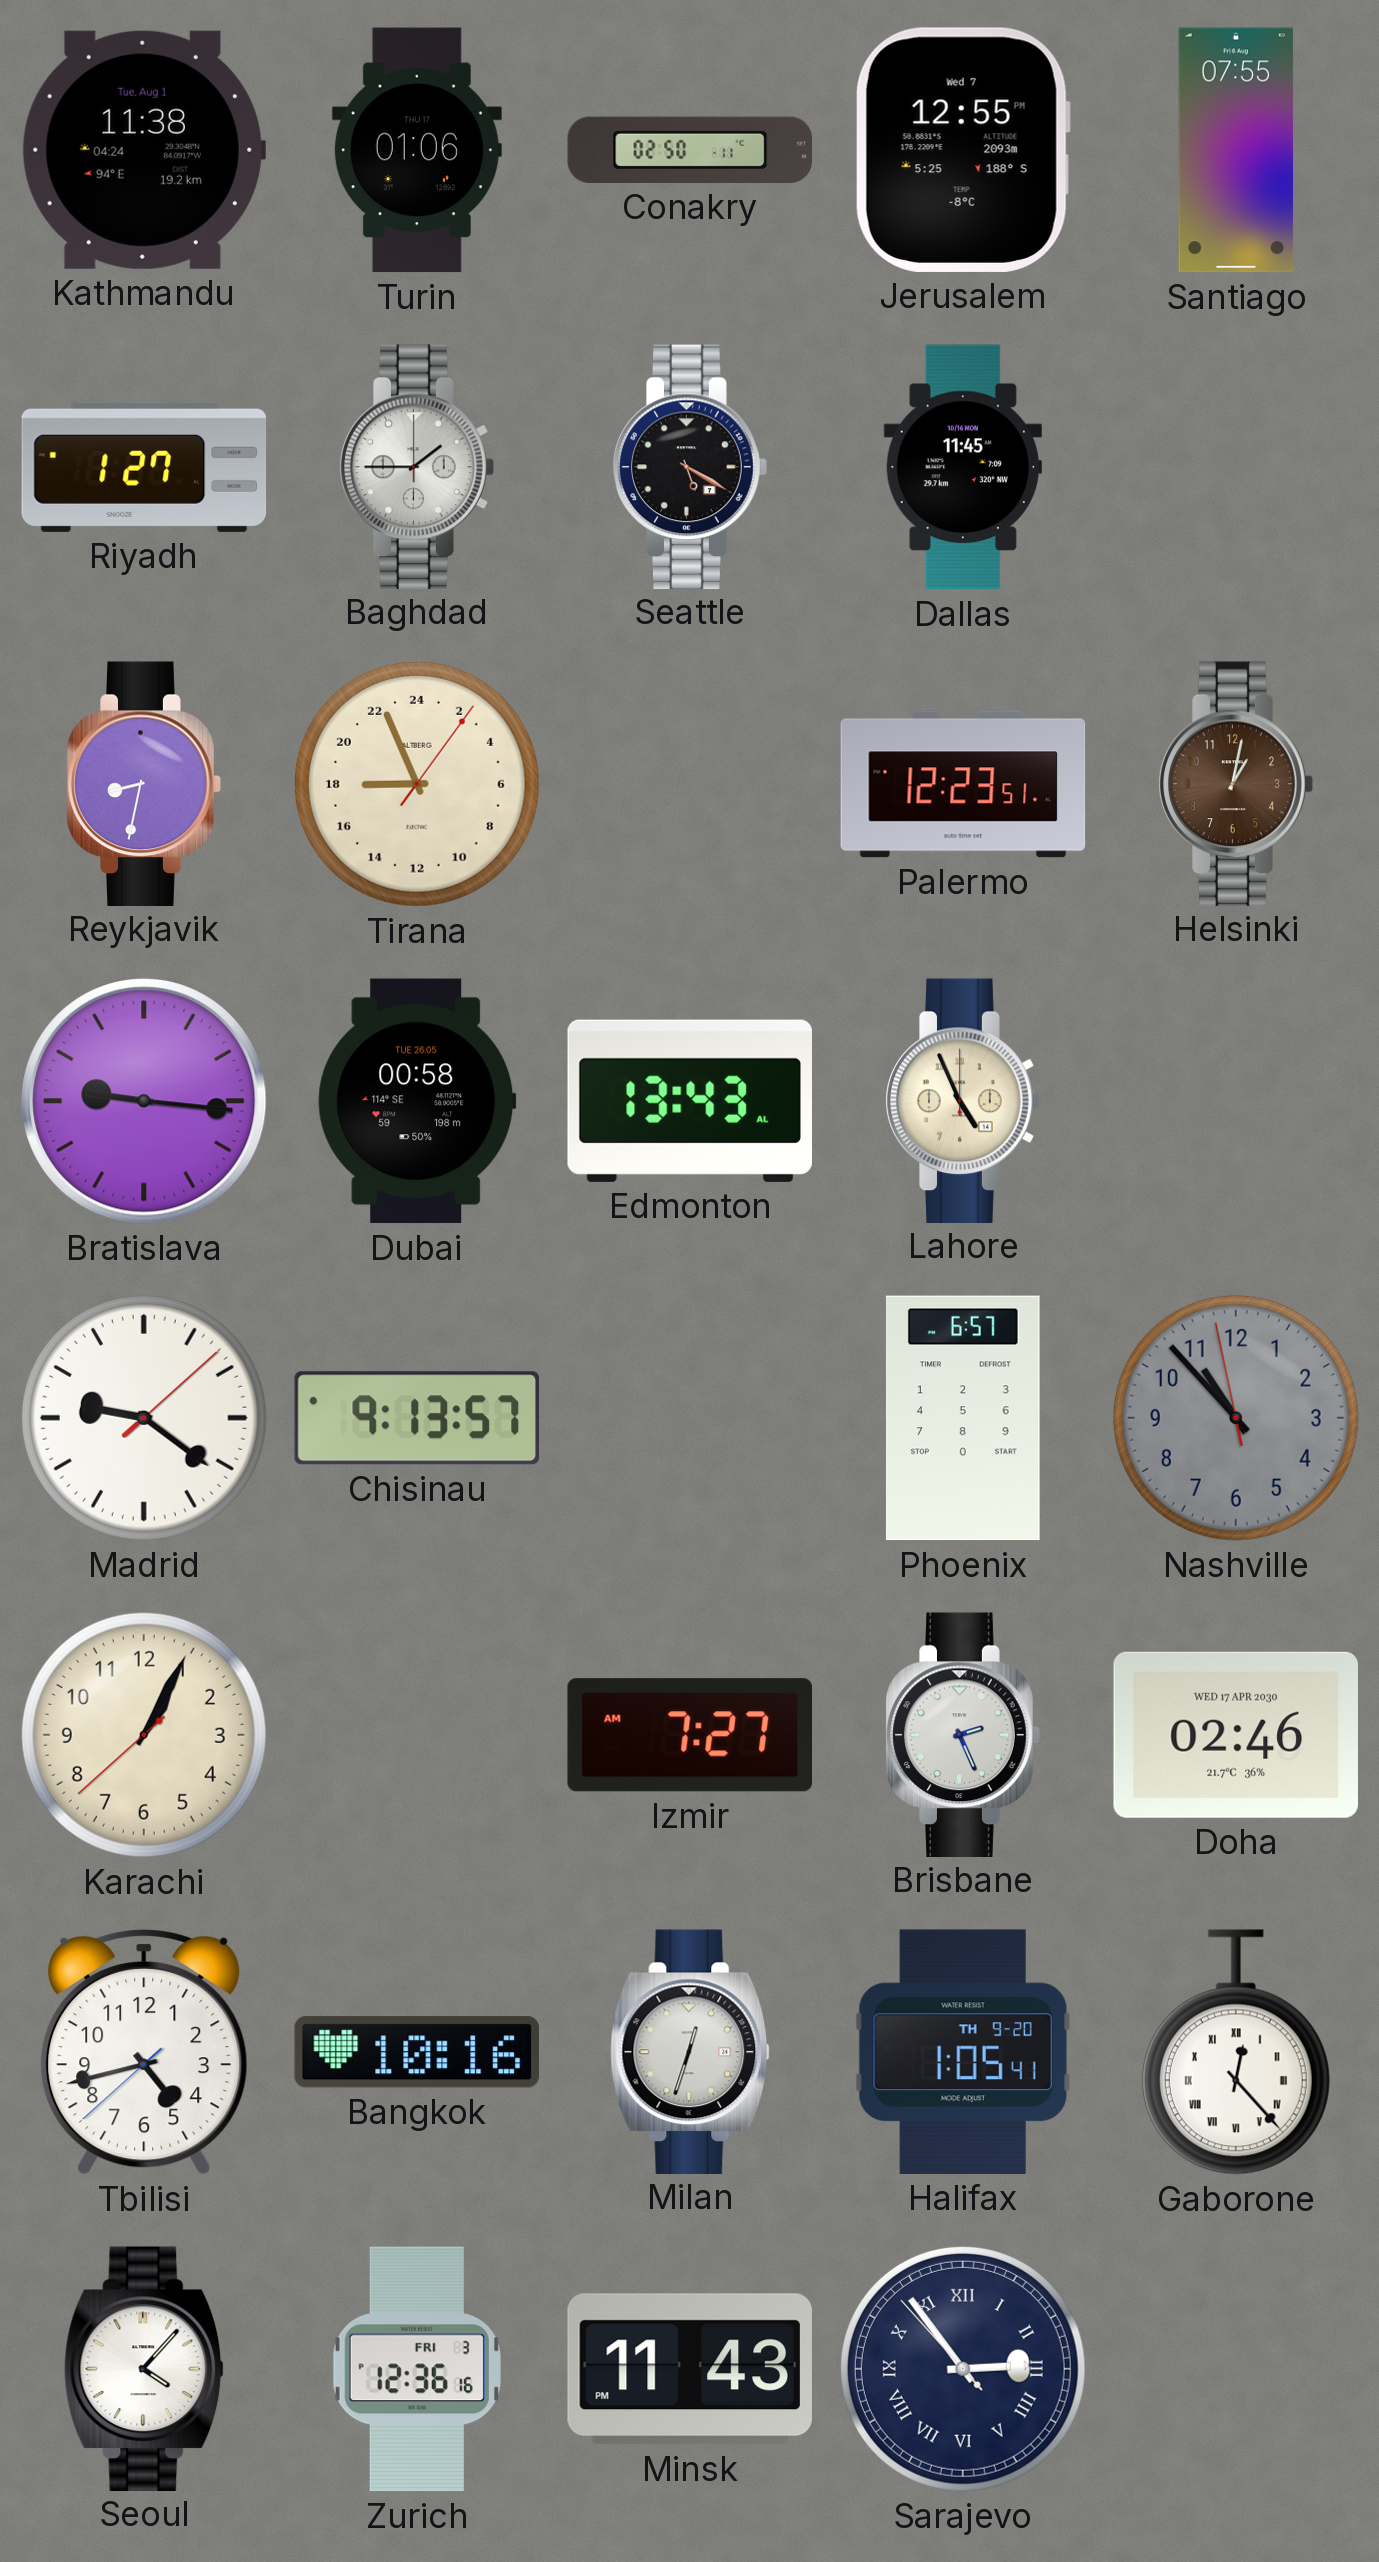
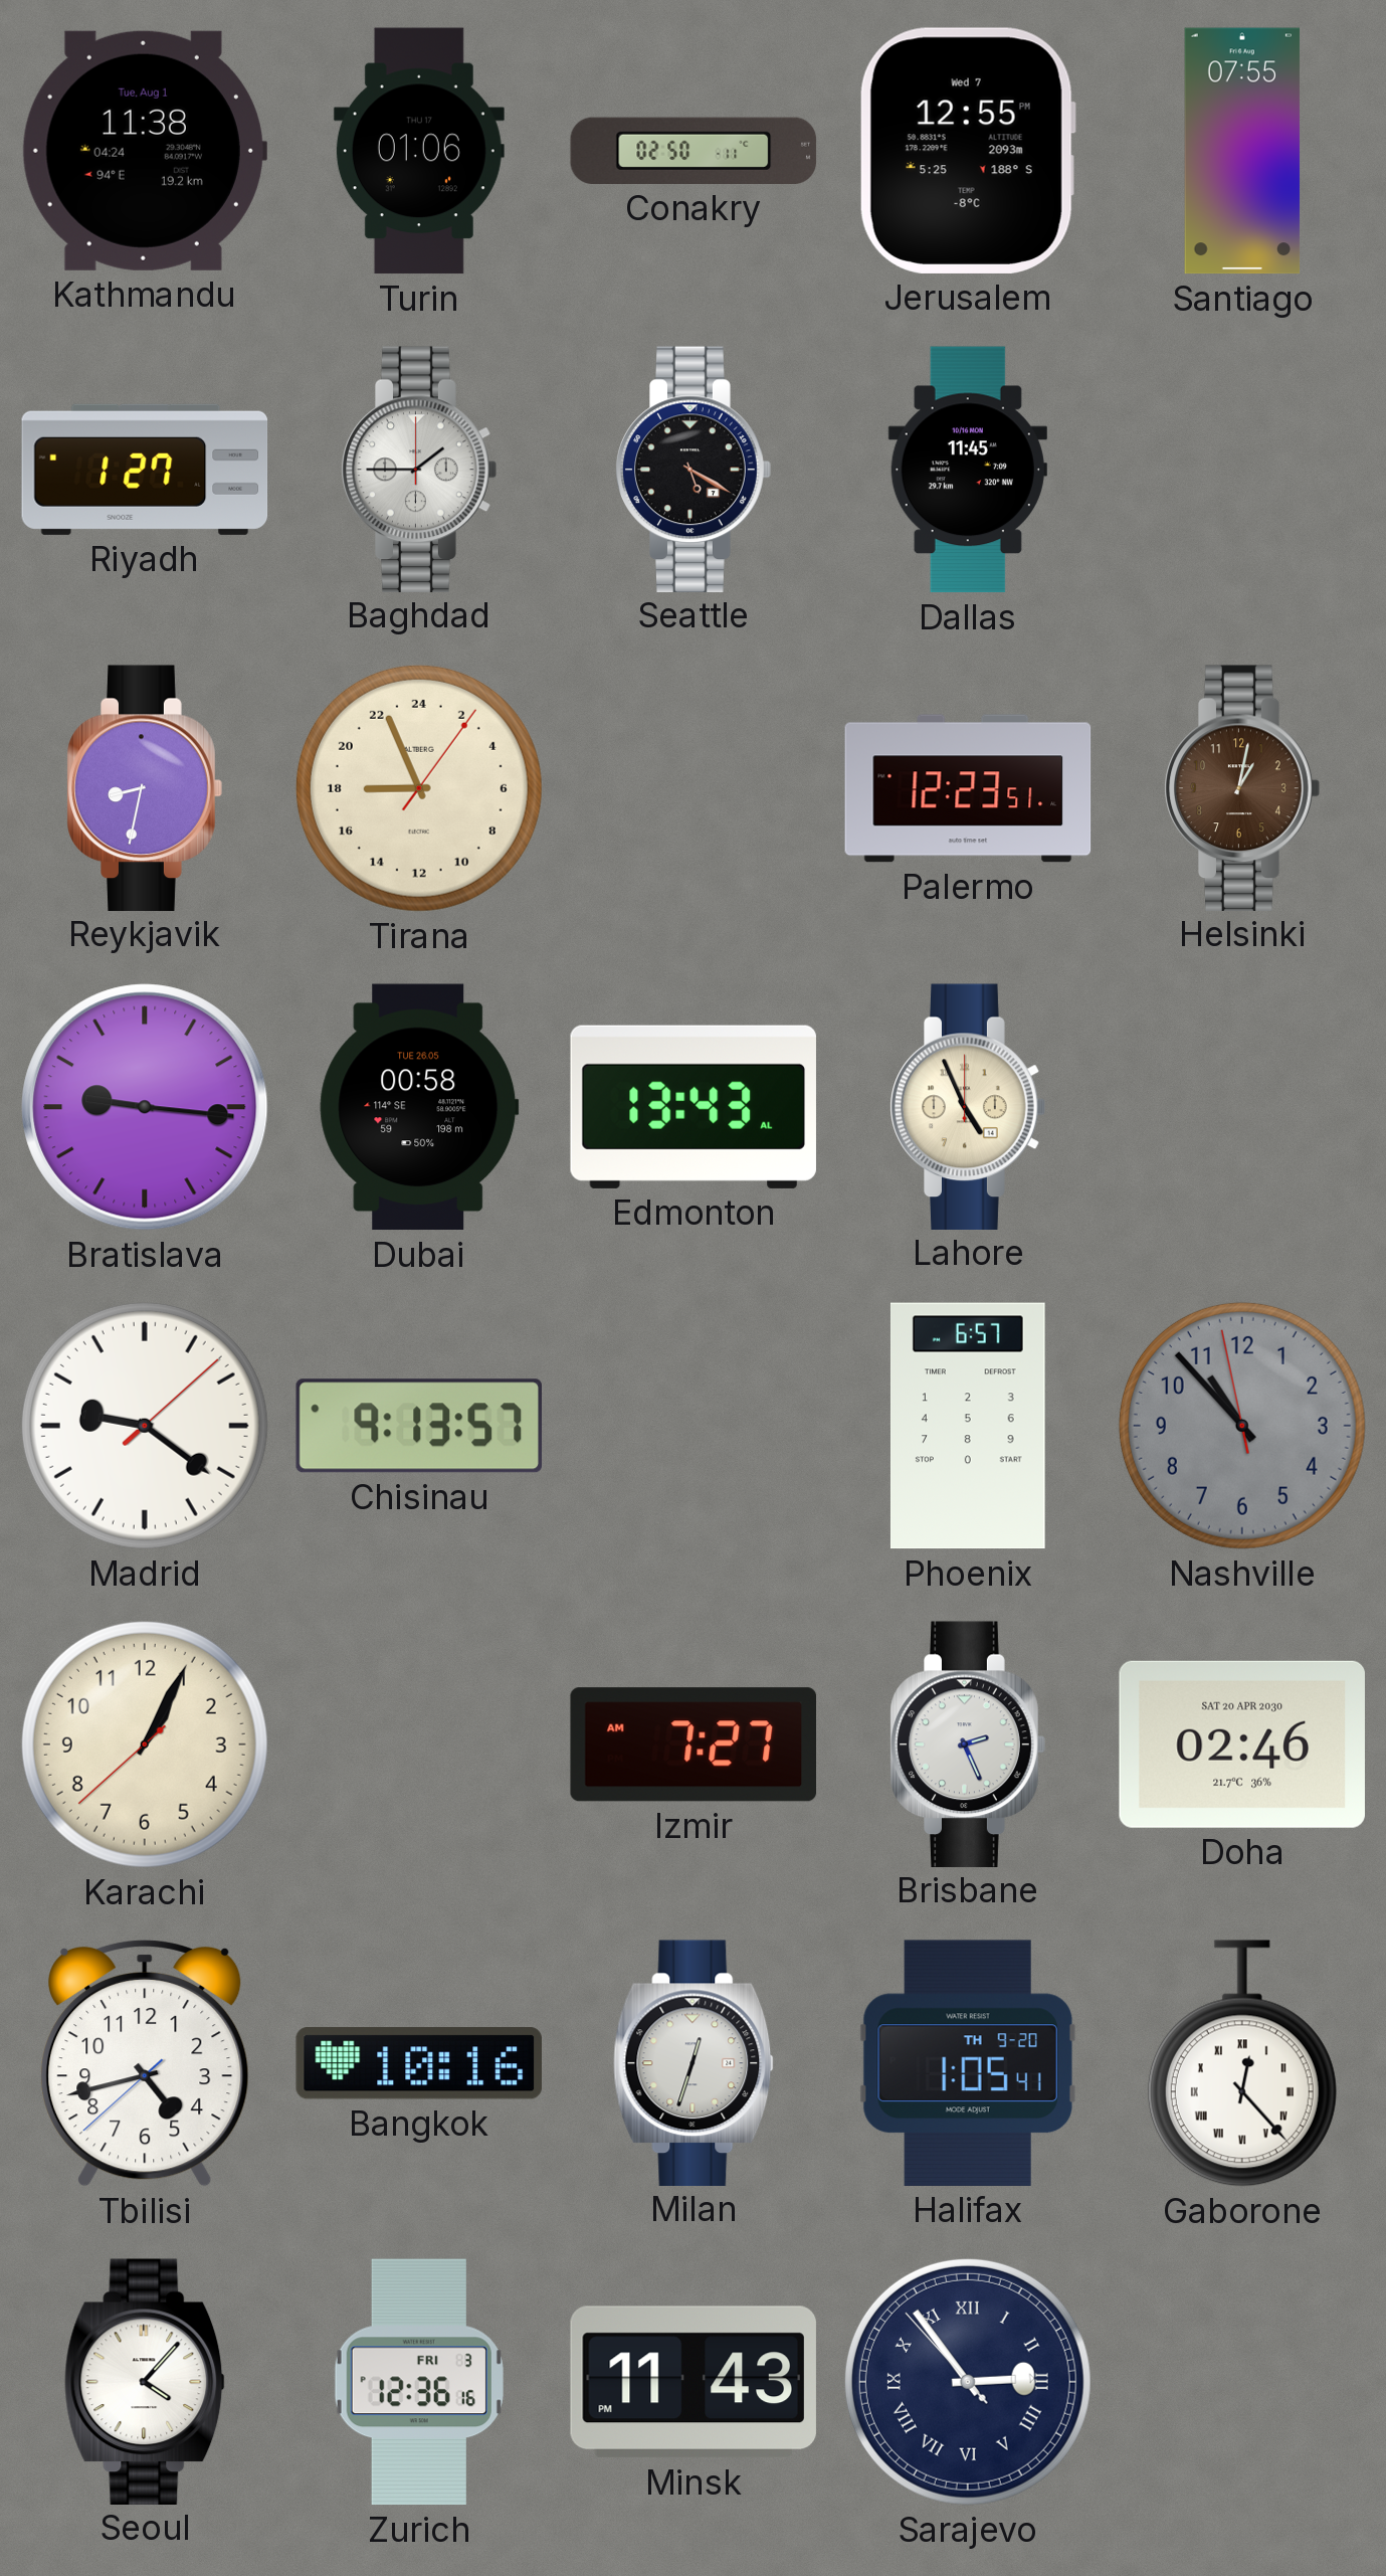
Doha date: WED 17 APR 2030 -> SAT 20 APR 2030 (1242, 1744)
